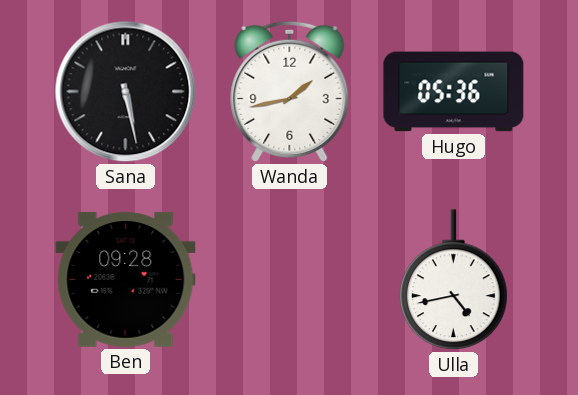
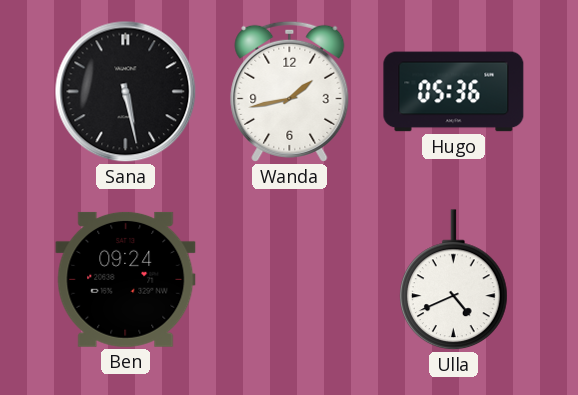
Ben: 09:28 -> 09:24 (126, 279)
Ulla: 4:43 -> 4:41 (454, 280)
